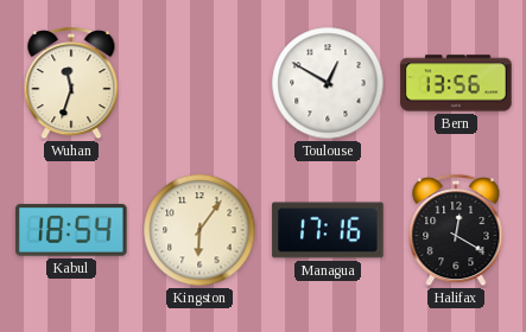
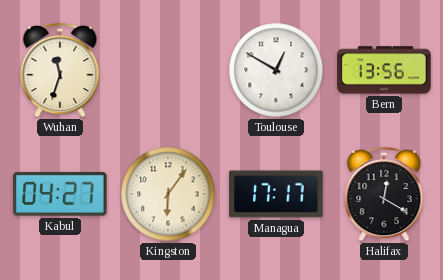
Kabul: 18:54 -> 04:27 (60, 194)
Managua: 17:16 -> 17:17 (276, 194)
